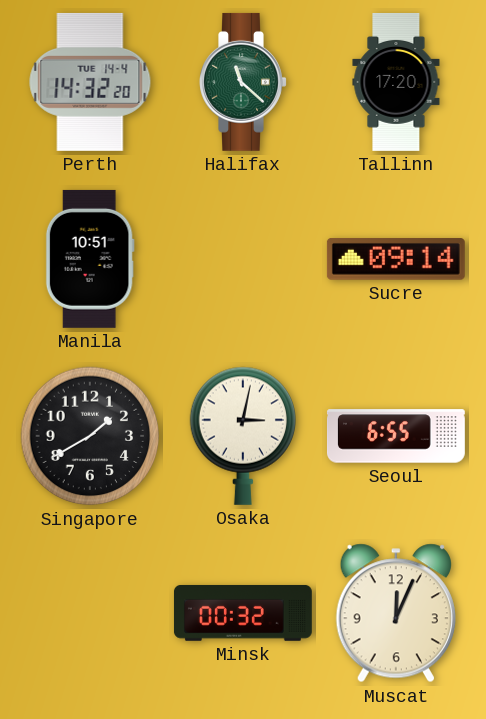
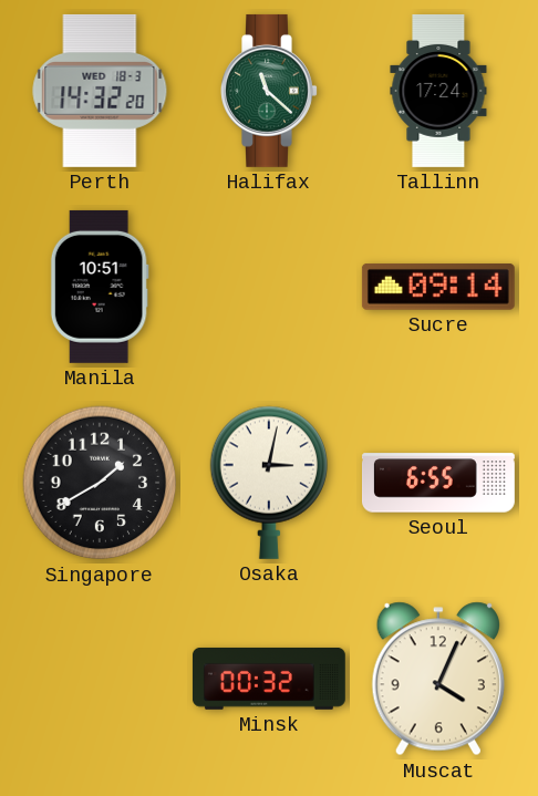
Perth date: TUE 14-4 -> WED 18-3 (100, 91)
Tallinn: 17:20 -> 17:24 (438, 91)
Muscat: 12:04 -> 4:04 (437, 679)
